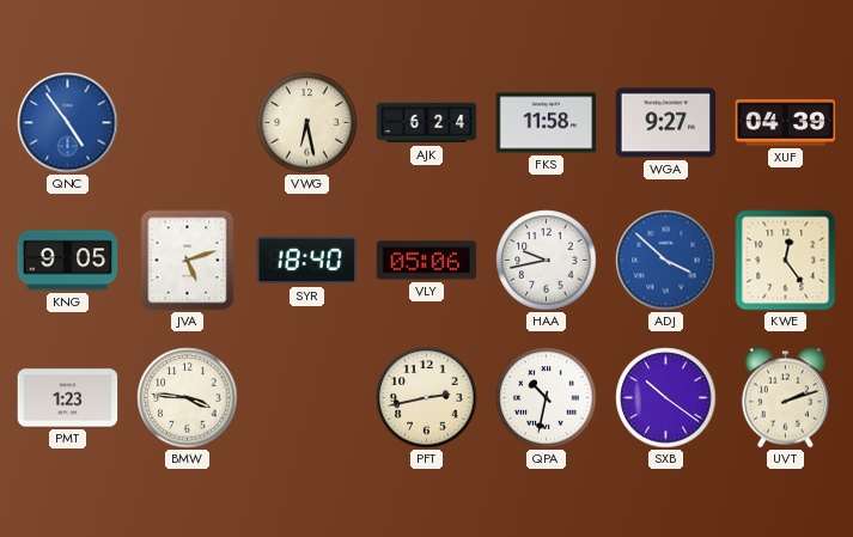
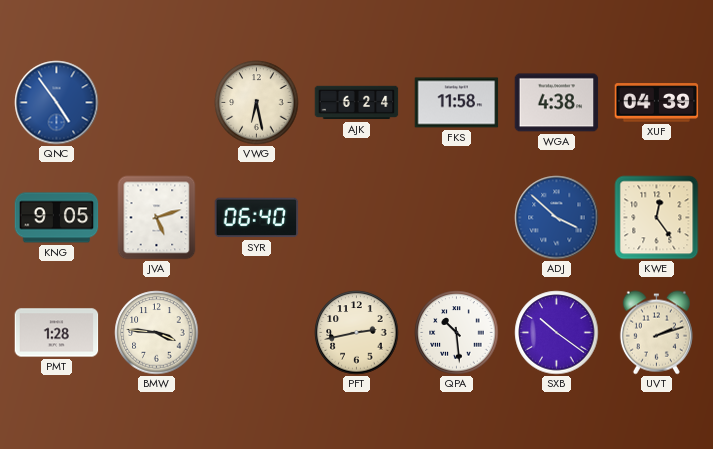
WGA: 9:27 -> 4:38 (557, 103)
SYR: 18:40 -> 06:40 (257, 218)
VLY: 05:06 -> none (427, 261)
HAA: 9:43 -> none (547, 261)
PMT: 1:23 -> 1:28 (57, 333)
QPA: 10:32 -> 10:29 (457, 333)
